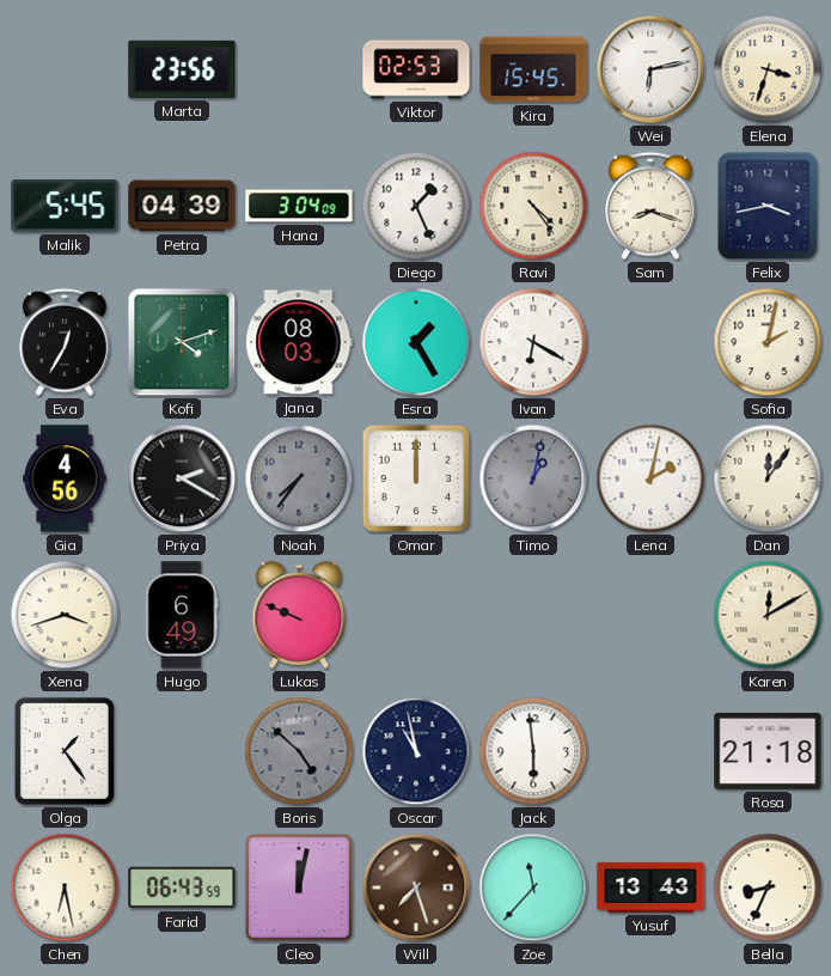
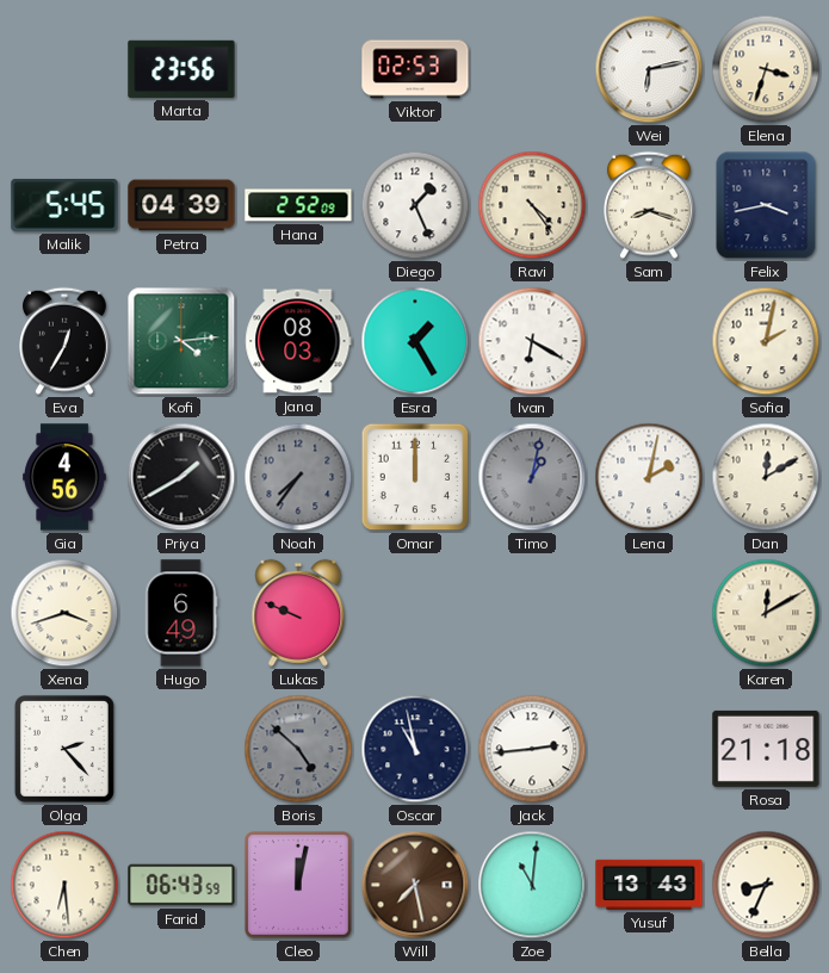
Kira: 15:45 -> none (533, 69)
Hana: 3:04 -> 2:52 (298, 205)
Kofi: 4:12 -> 4:14 (181, 341)
Priya: 2:20 -> 1:40 (181, 477)
Dan: 12:06 -> 12:10 (766, 477)
Olga: 1:24 -> 2:23 (64, 749)
Jack: 5:59 -> 2:44 (532, 749)
Chen: 6:28 -> 6:29 (64, 885)
Will: 7:27 -> 7:28 (415, 885)
Zoe: 11:37 -> 11:01 (532, 885)
